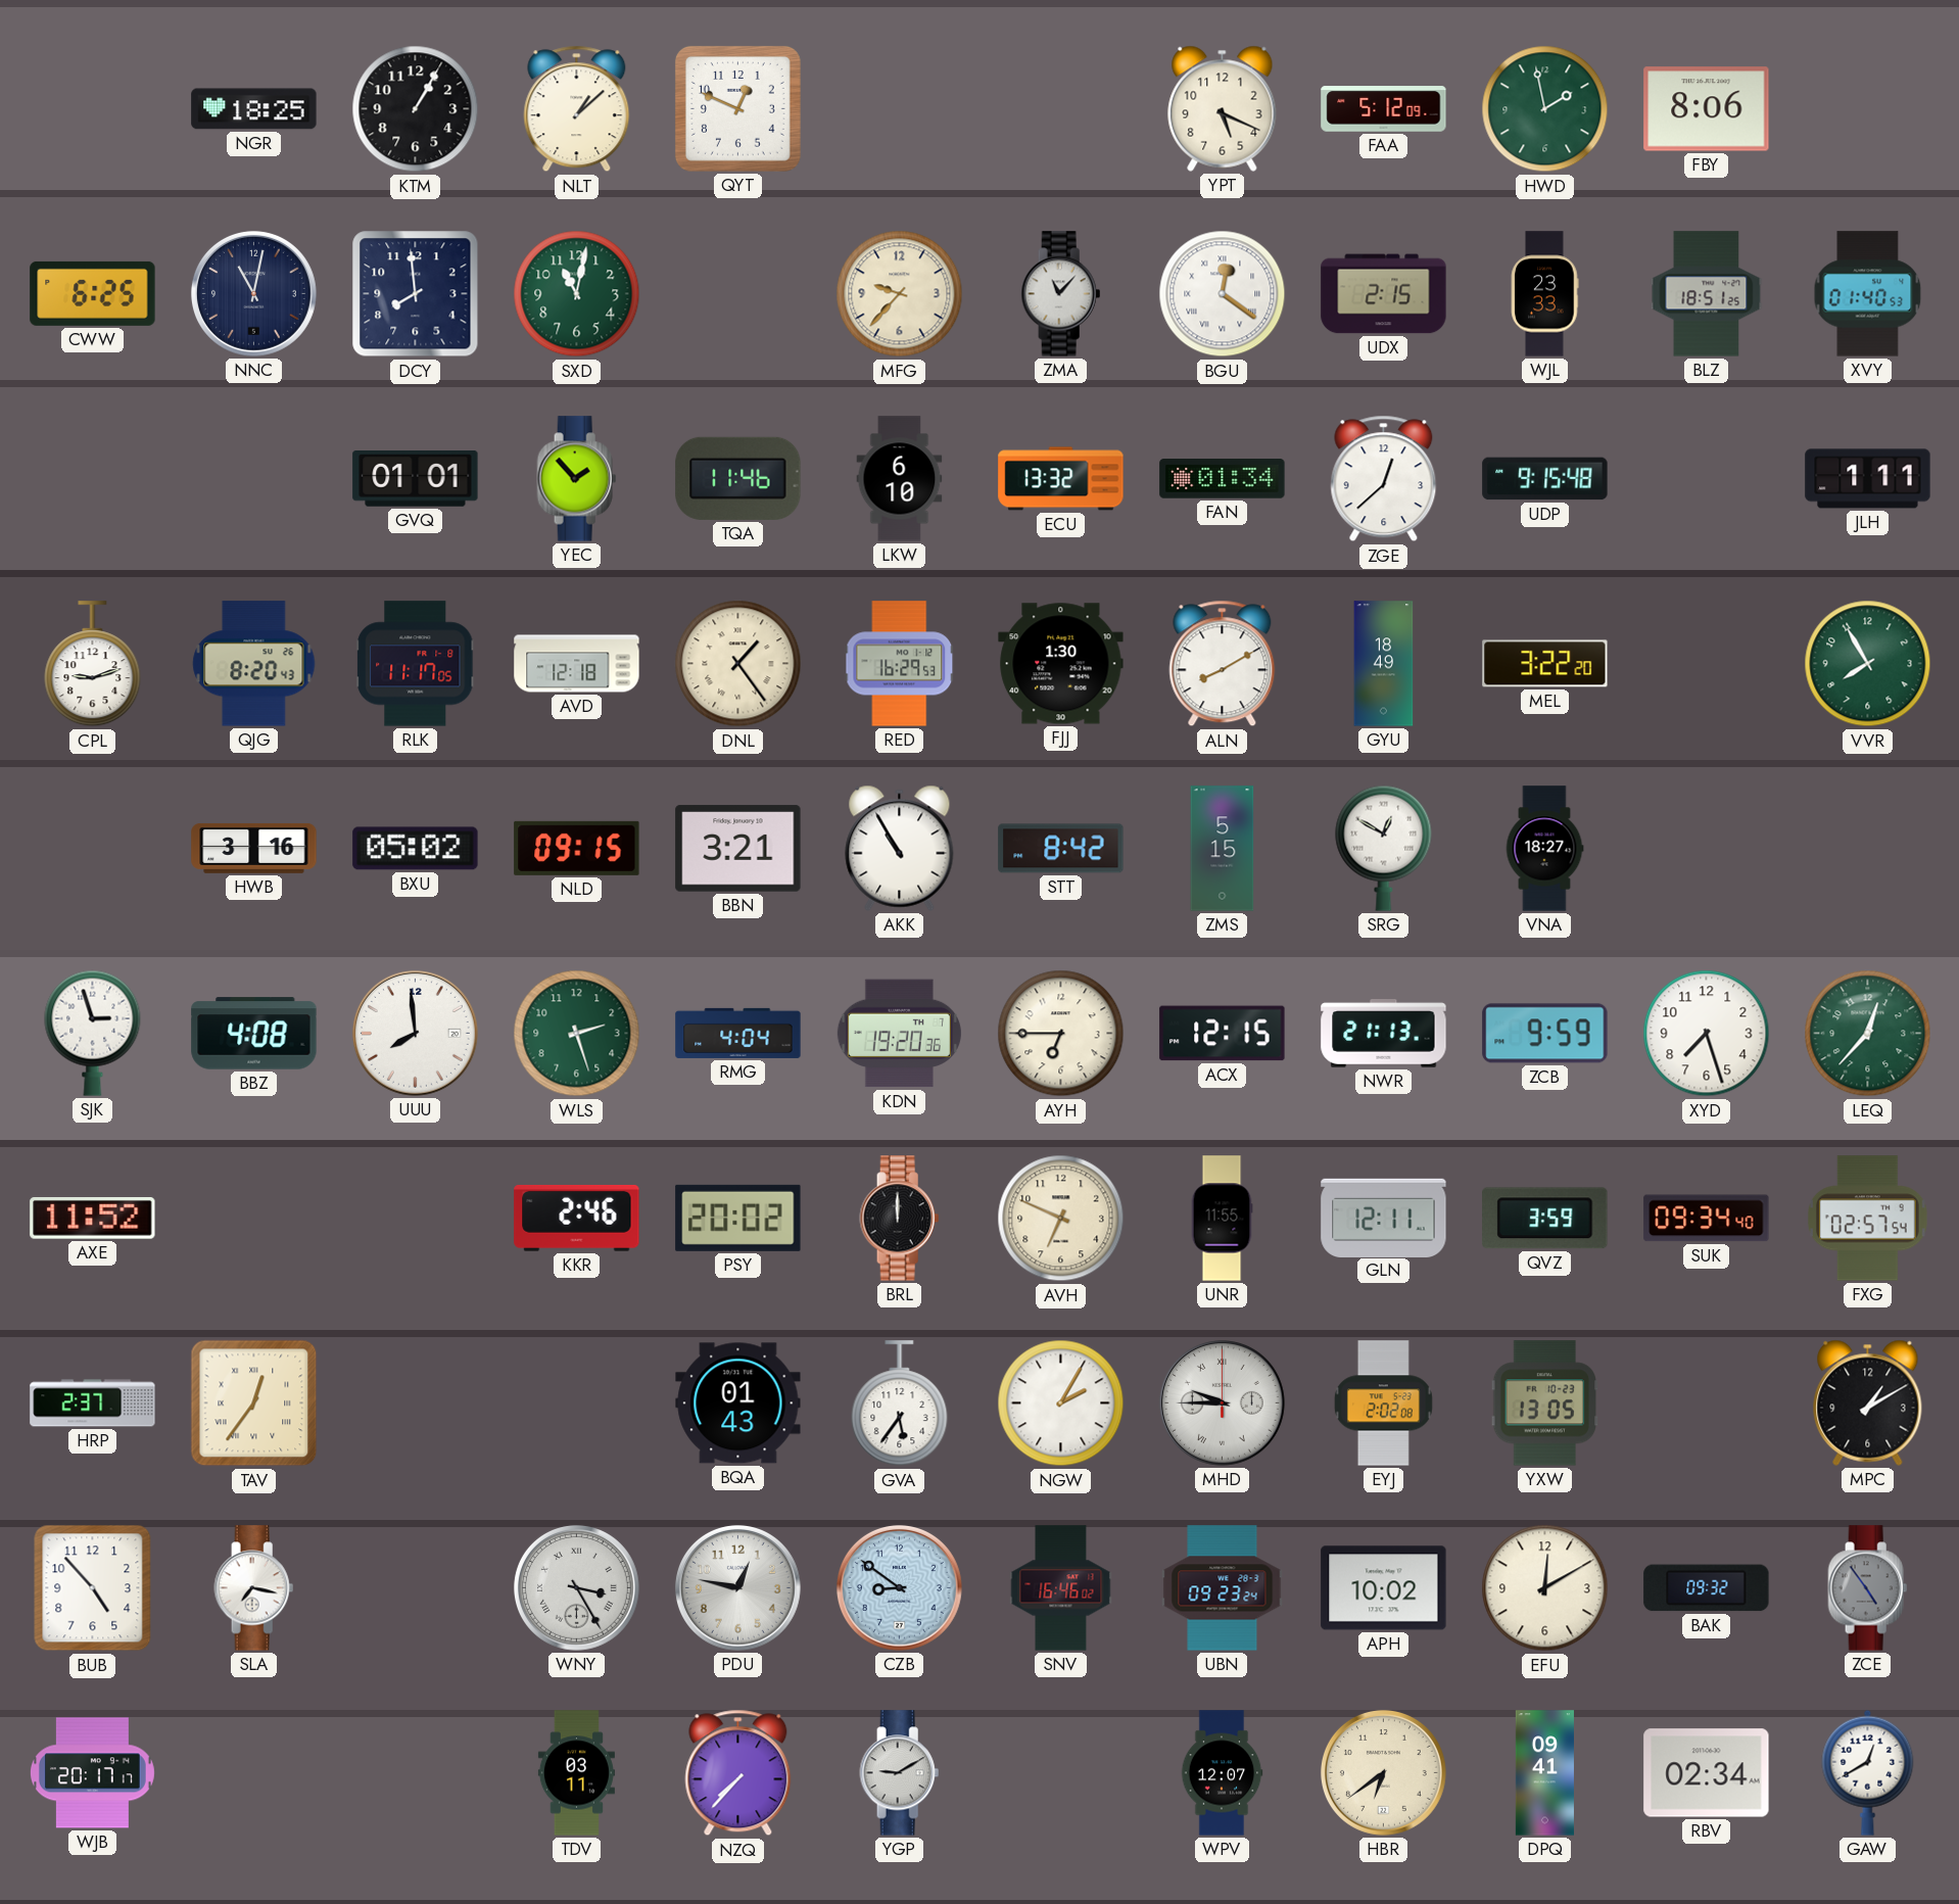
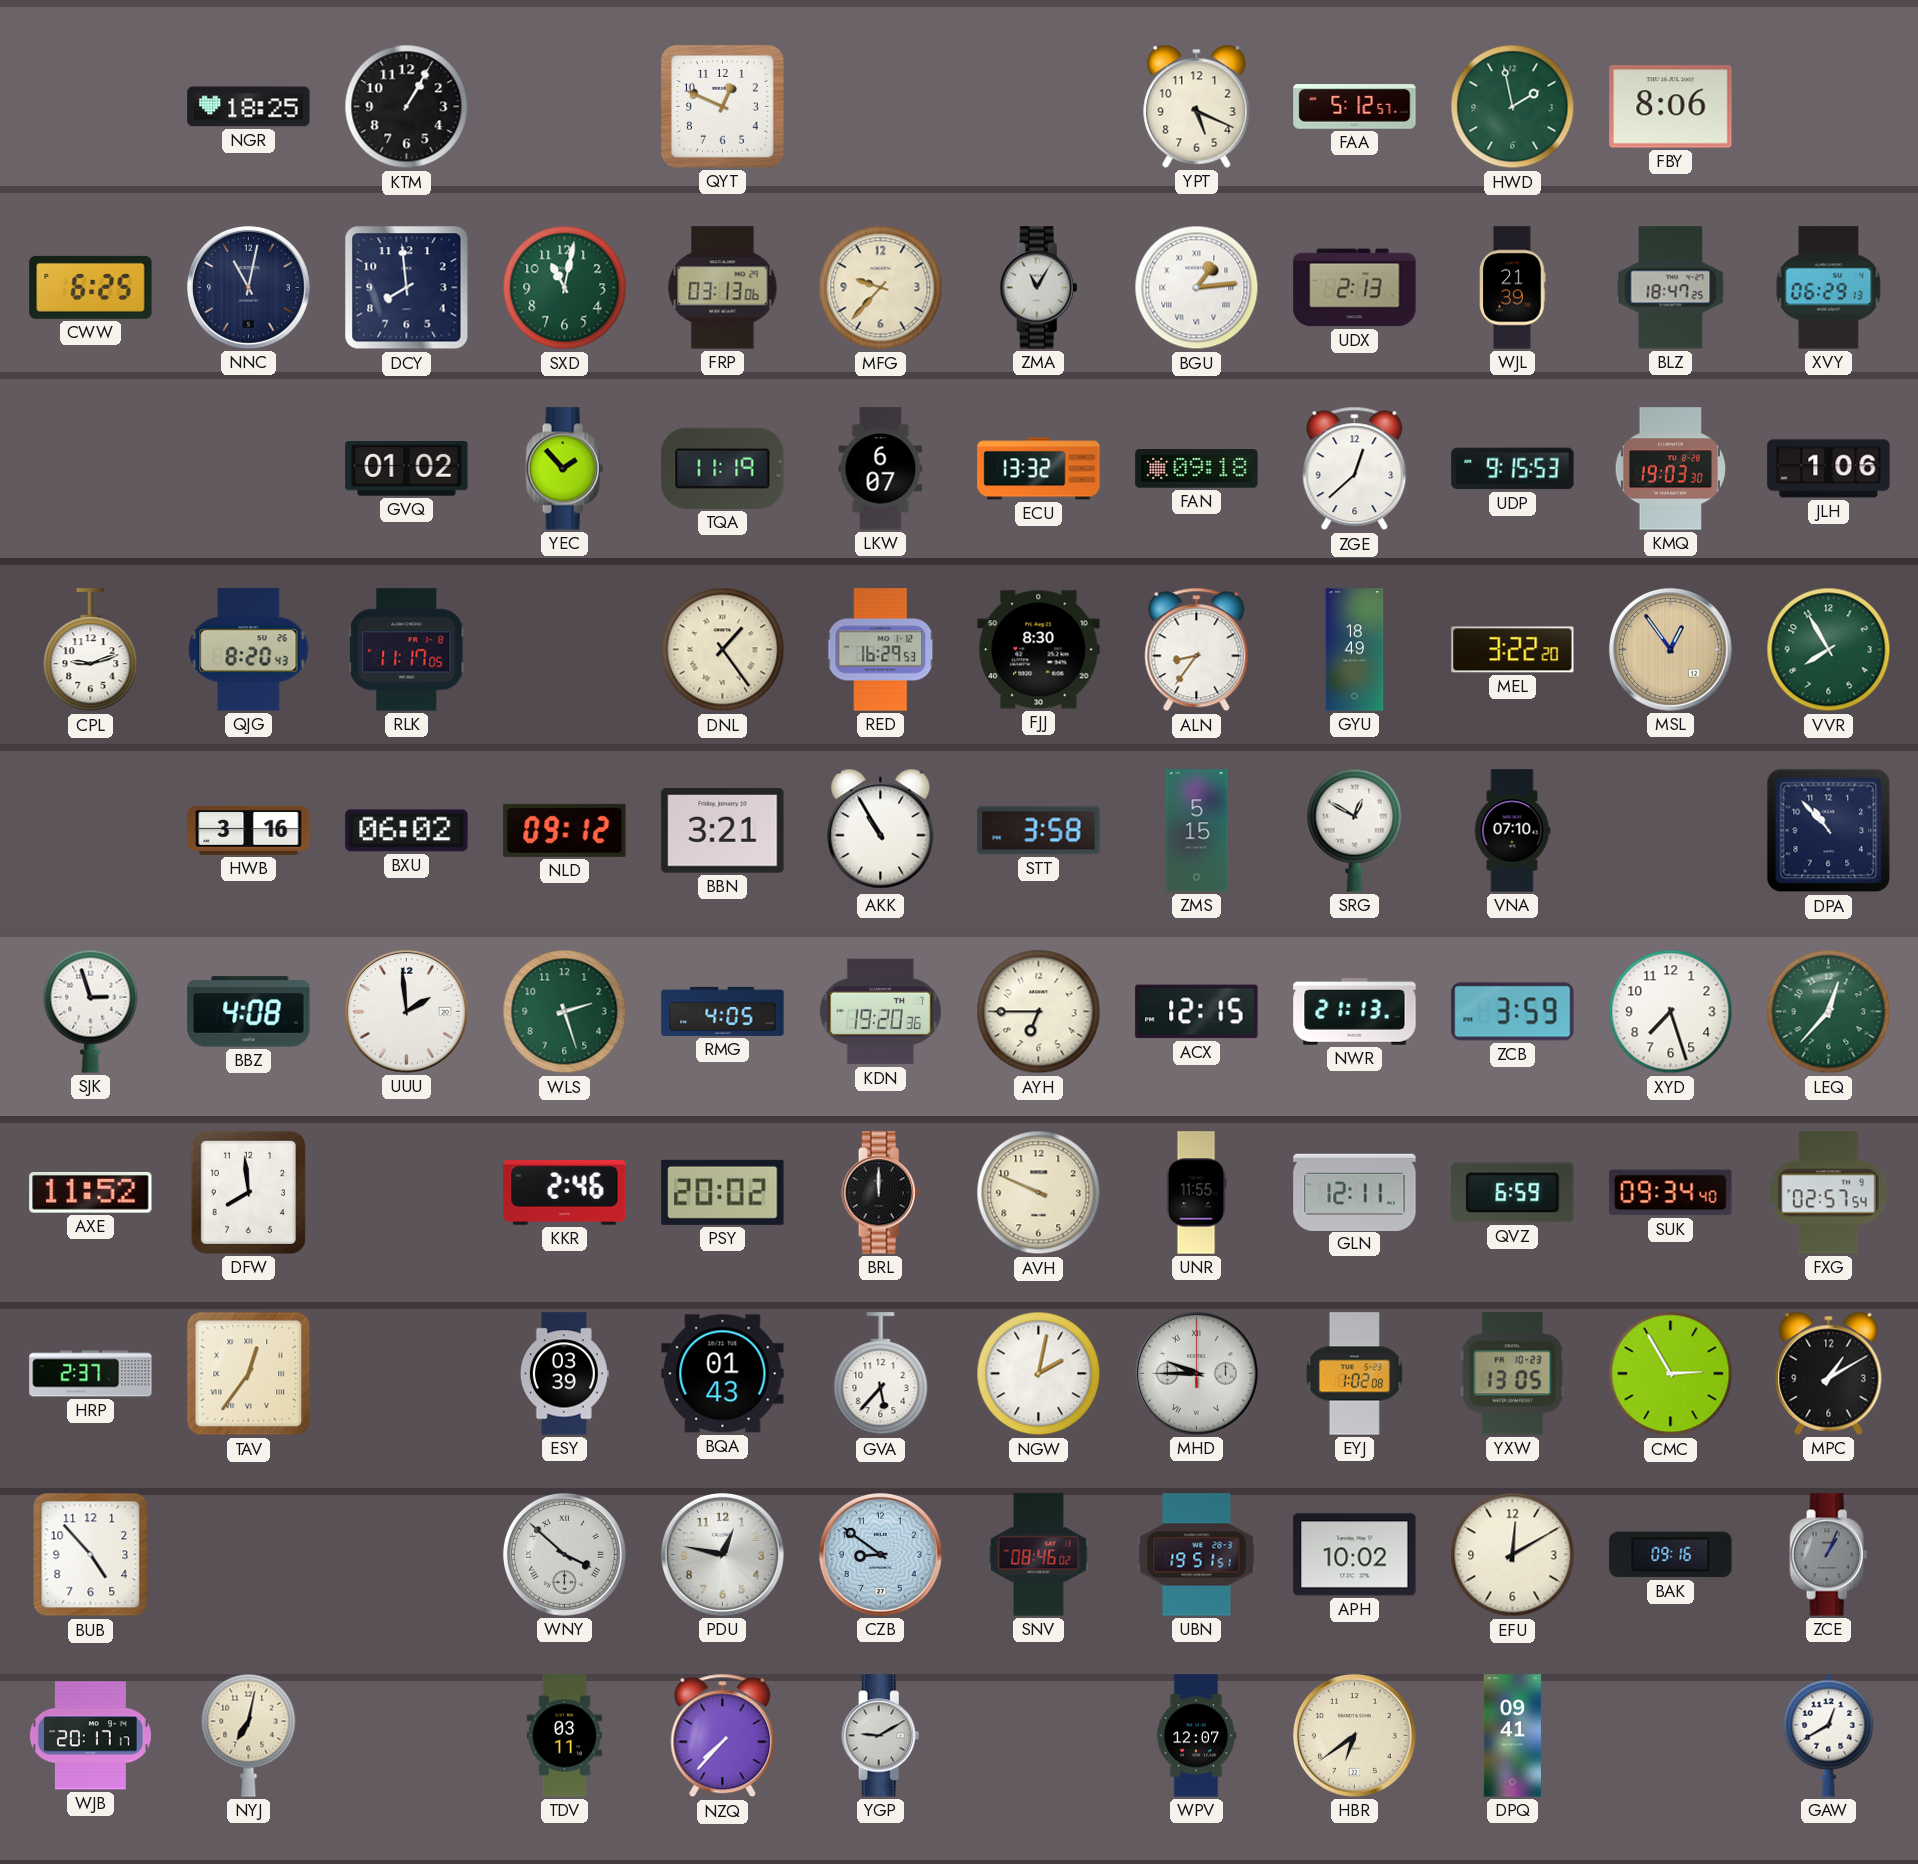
NLT: 1:08 -> none (577, 109)
FAA: 5:12:09 -> 5:12:57 (1355, 107)
FRP: none -> 03:13 (723, 288)
ZMA: 11:07 -> 11:05 (1039, 288)
BGU: 12:21 -> 1:14 (1197, 288)
UDX: 2:15 -> 2:13 (1355, 288)
WJL: 23:33 -> 21:39 (1513, 288)
BLZ: 18:51 -> 18:47 (1671, 288)
XVY: 01:40 -> 06:29 (1829, 288)
GVQ: 01:01 -> 01:02 (407, 469)
TQA: 11:46 -> 11:19 (723, 468)
LKW: 6:10 -> 6:07 (881, 469)
FAN: 01:34 -> 09:18 (1197, 469)
UDP: 9:15:48 -> 9:15:53 (1513, 469)
KMQ: none -> 19:03 (1670, 469)
JLH: 1:11 -> 1:06 (1829, 469)
AVD: 12:18 -> none (577, 664)
FJJ: 1:30 -> 8:30 (1039, 650)
ALN: 8:10 -> 8:36 (1197, 650)
MSL: none -> 12:54 (1670, 649)
BXU: 05:02 -> 06:02 (407, 831)
NLD: 09:15 -> 09:12 (565, 830)
STT: 8:42 -> 3:58 (1039, 831)
VNA: 18:27 -> 07:10 (1512, 831)
DPA: none -> 10:53 (1829, 831)
UUU: 7:59 -> 1:59 (406, 1011)
RMG: 4:04 -> 4:05 (723, 1011)
ZCB: 9:59 -> 3:59 (1513, 1012)
DFW: none -> 7:59 (248, 1192)
AVH: 6:49 -> 9:49 (1039, 1193)
QVZ: 3:59 -> 6:59 (1513, 1193)
ESY: none -> 03:39 (564, 1374)
GVA: 5:36 -> 5:37 (881, 1374)
NGW: 2:05 -> 2:02 (1039, 1374)
EYJ: 2:02 -> 1:02 (1354, 1374)
CMC: none -> 2:55 (1671, 1374)
SLA: 7:17 -> none (254, 1588)
WNY: 3:25 -> 3:52 (564, 1554)
SNV: 16:46 -> 08:46 (1039, 1555)
UBN: 09:23 -> 19:51 (1197, 1555)
BAK: 09:32 -> 09:16 (1671, 1555)
ZCE: 4:54 -> 1:04 (1829, 1555)
NYJ: none -> 7:02 (249, 1735)
RBV: 02:34 -> none (1707, 1773)
